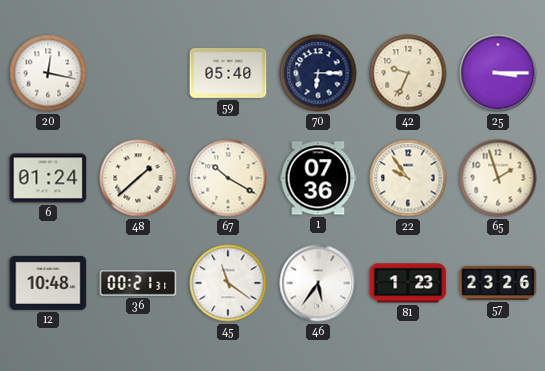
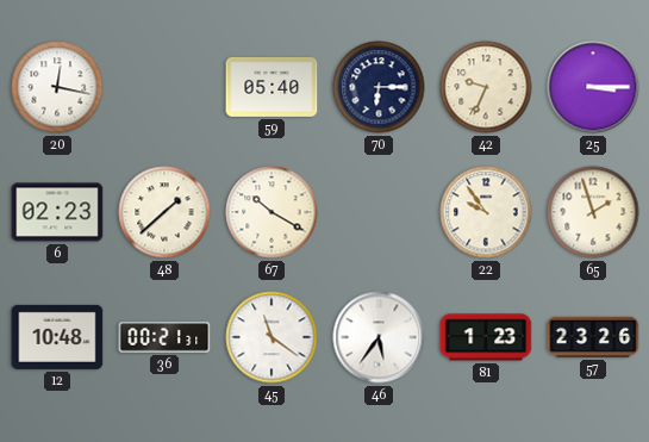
6: 01:24 -> 02:23 (57, 212)
1: 07:36 -> none (318, 178)
